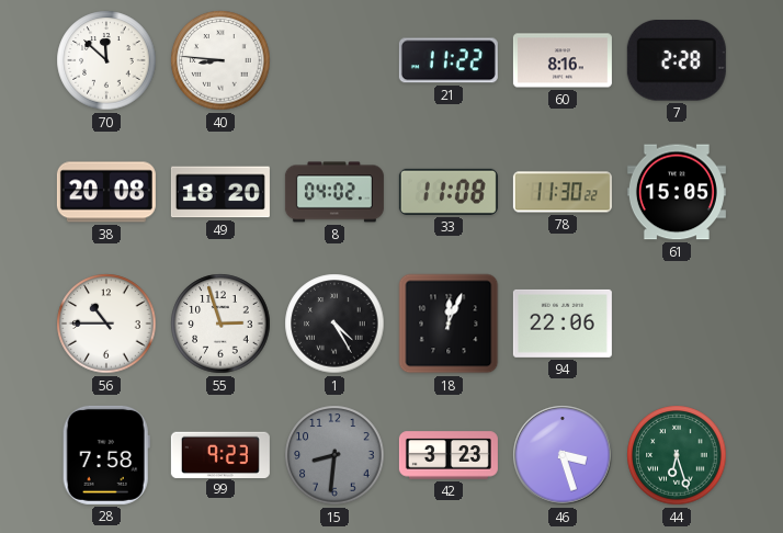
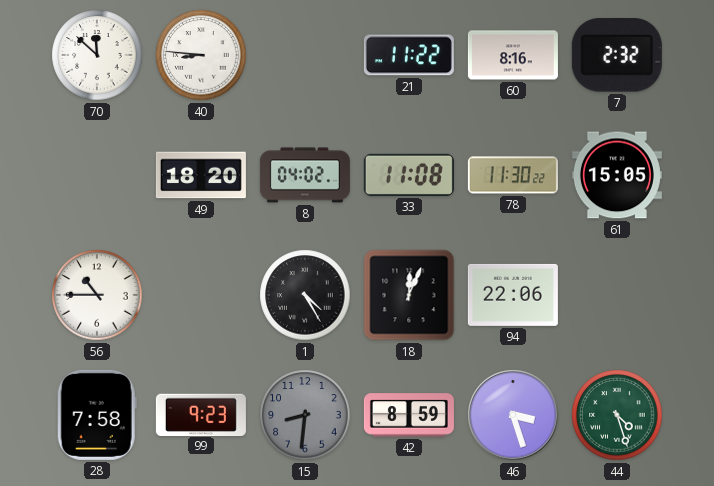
7: 2:28 -> 2:32 (617, 56)
38: 20:08 -> none (106, 192)
55: 2:57 -> none (220, 324)
42: 3:23 -> 8:59 (409, 415)
44: 6:27 -> 4:27 (617, 415)
